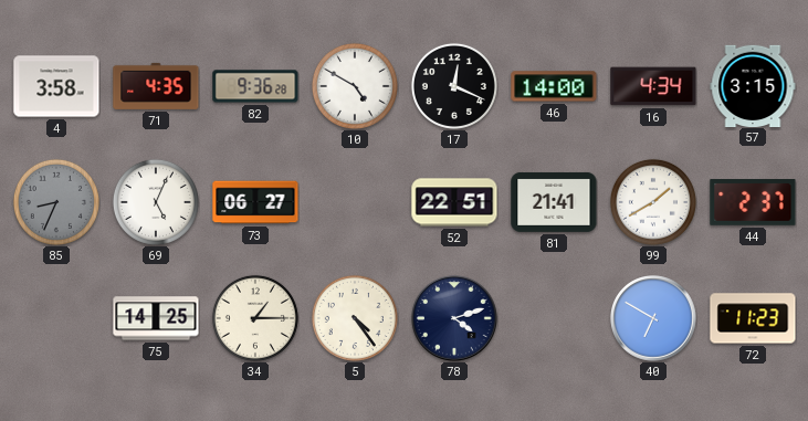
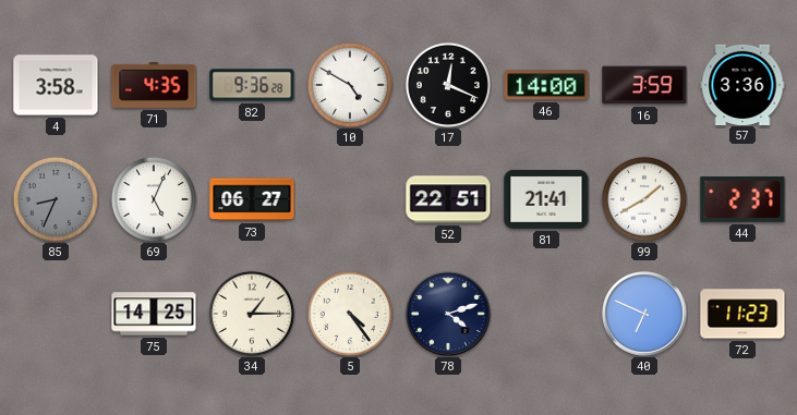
16: 4:34 -> 3:59 (644, 85)
57: 3:15 -> 3:36 (742, 84)
40: 6:50 -> 6:49 (644, 314)
